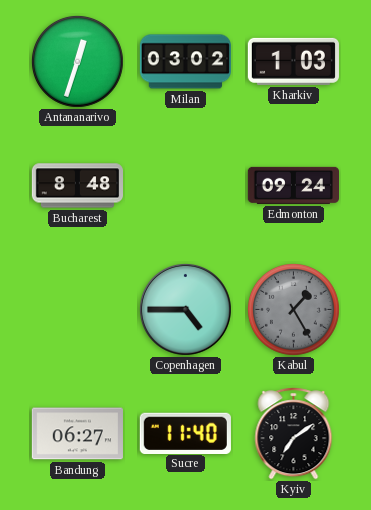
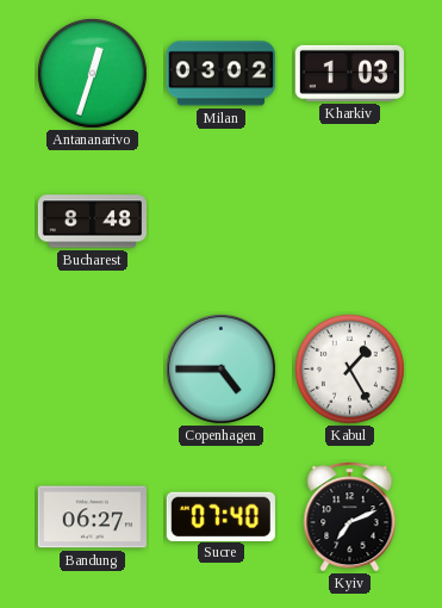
Edmonton: 09:24 -> none (293, 185)
Kabul dial: grey -> white (349, 368)
Sucre: 11:40 -> 07:40 (220, 516)
Kyiv: 7:09 -> 7:11 (350, 517)
